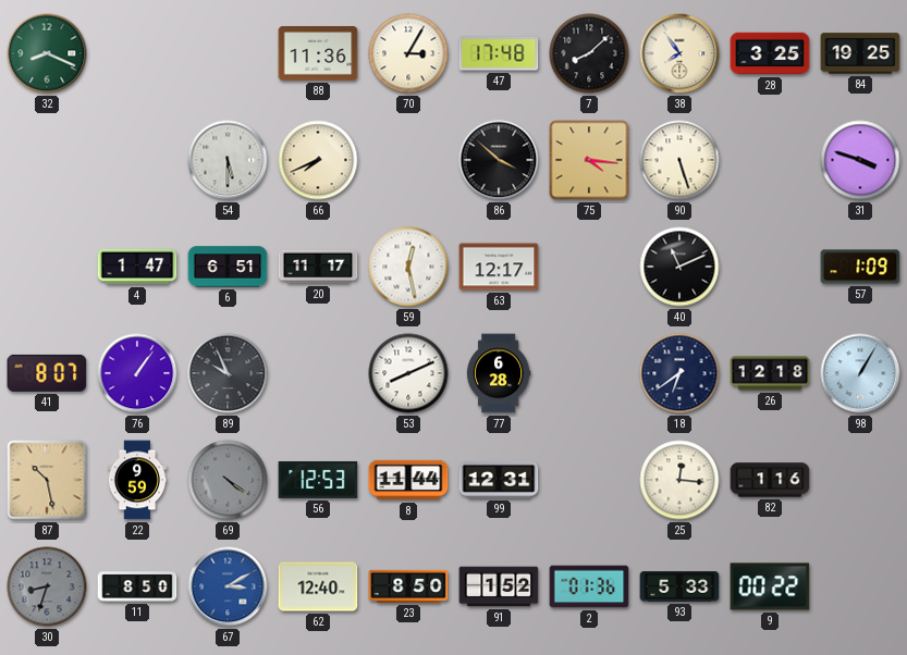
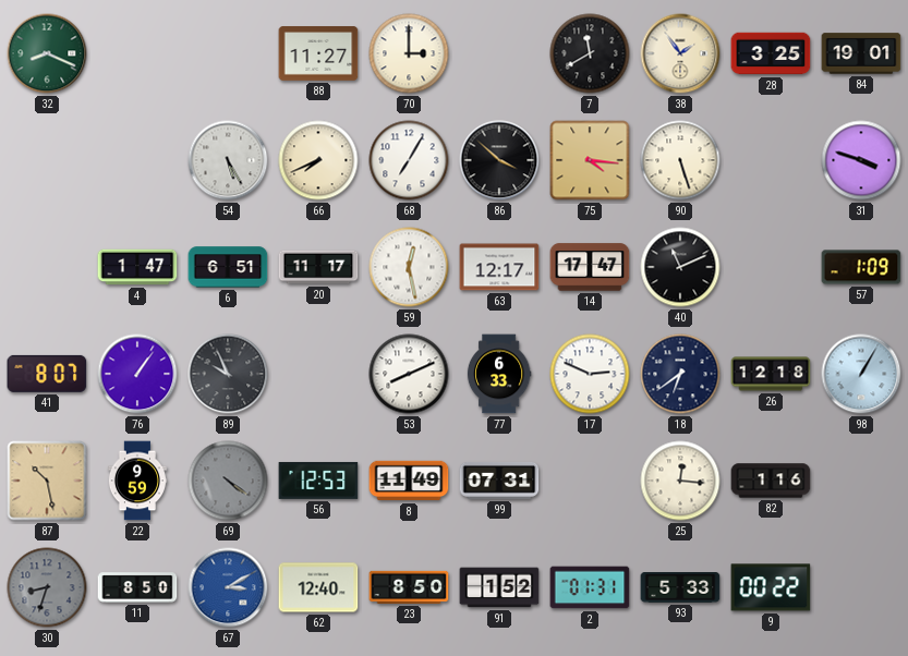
88: 11:36 -> 11:27 (318, 53)
70: 3:05 -> 3:00 (409, 53)
47: 17:48 -> none (499, 53)
7: 8:08 -> 11:40 (590, 53)
38: 7:54 -> 1:54 (680, 53)
84: 19:25 -> 19:01 (861, 53)
54: 5:30 -> 5:25 (228, 160)
68: none -> 7:05 (409, 160)
14: none -> 17:47 (590, 267)
77: 6:28 -> 6:33 (499, 374)
17: none -> 2:49 (590, 374)
8: 11:44 -> 11:49 (409, 481)
99: 12:31 -> 07:31 (499, 481)
2: 01:36 -> 01:31 (590, 587)
